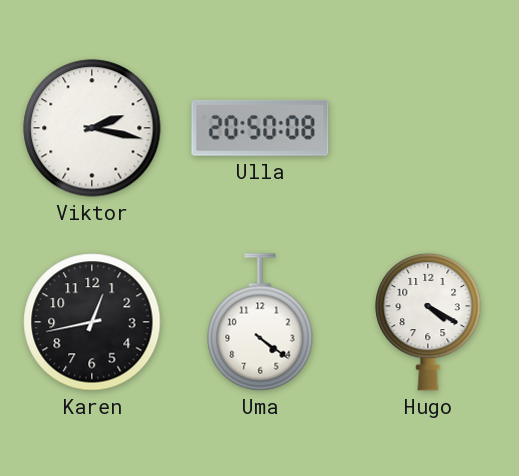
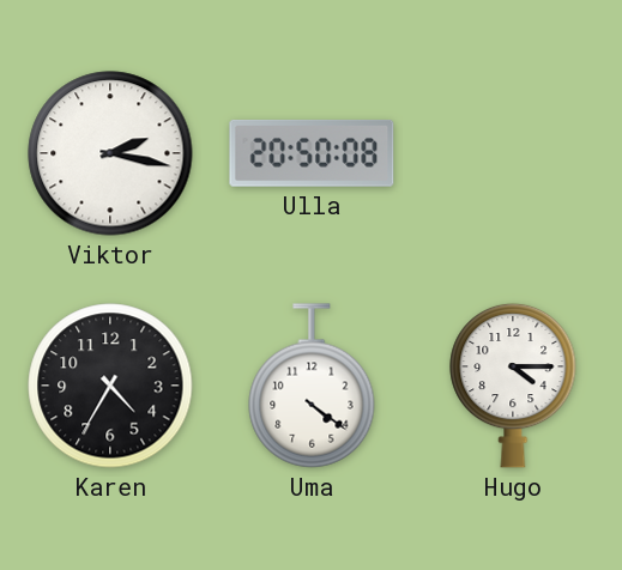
Karen: 12:43 -> 4:35 (110, 386)
Hugo: 4:20 -> 4:15 (513, 386)
